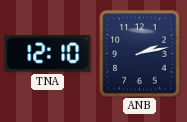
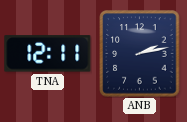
TNA: 12:10 -> 12:11 (48, 54)
